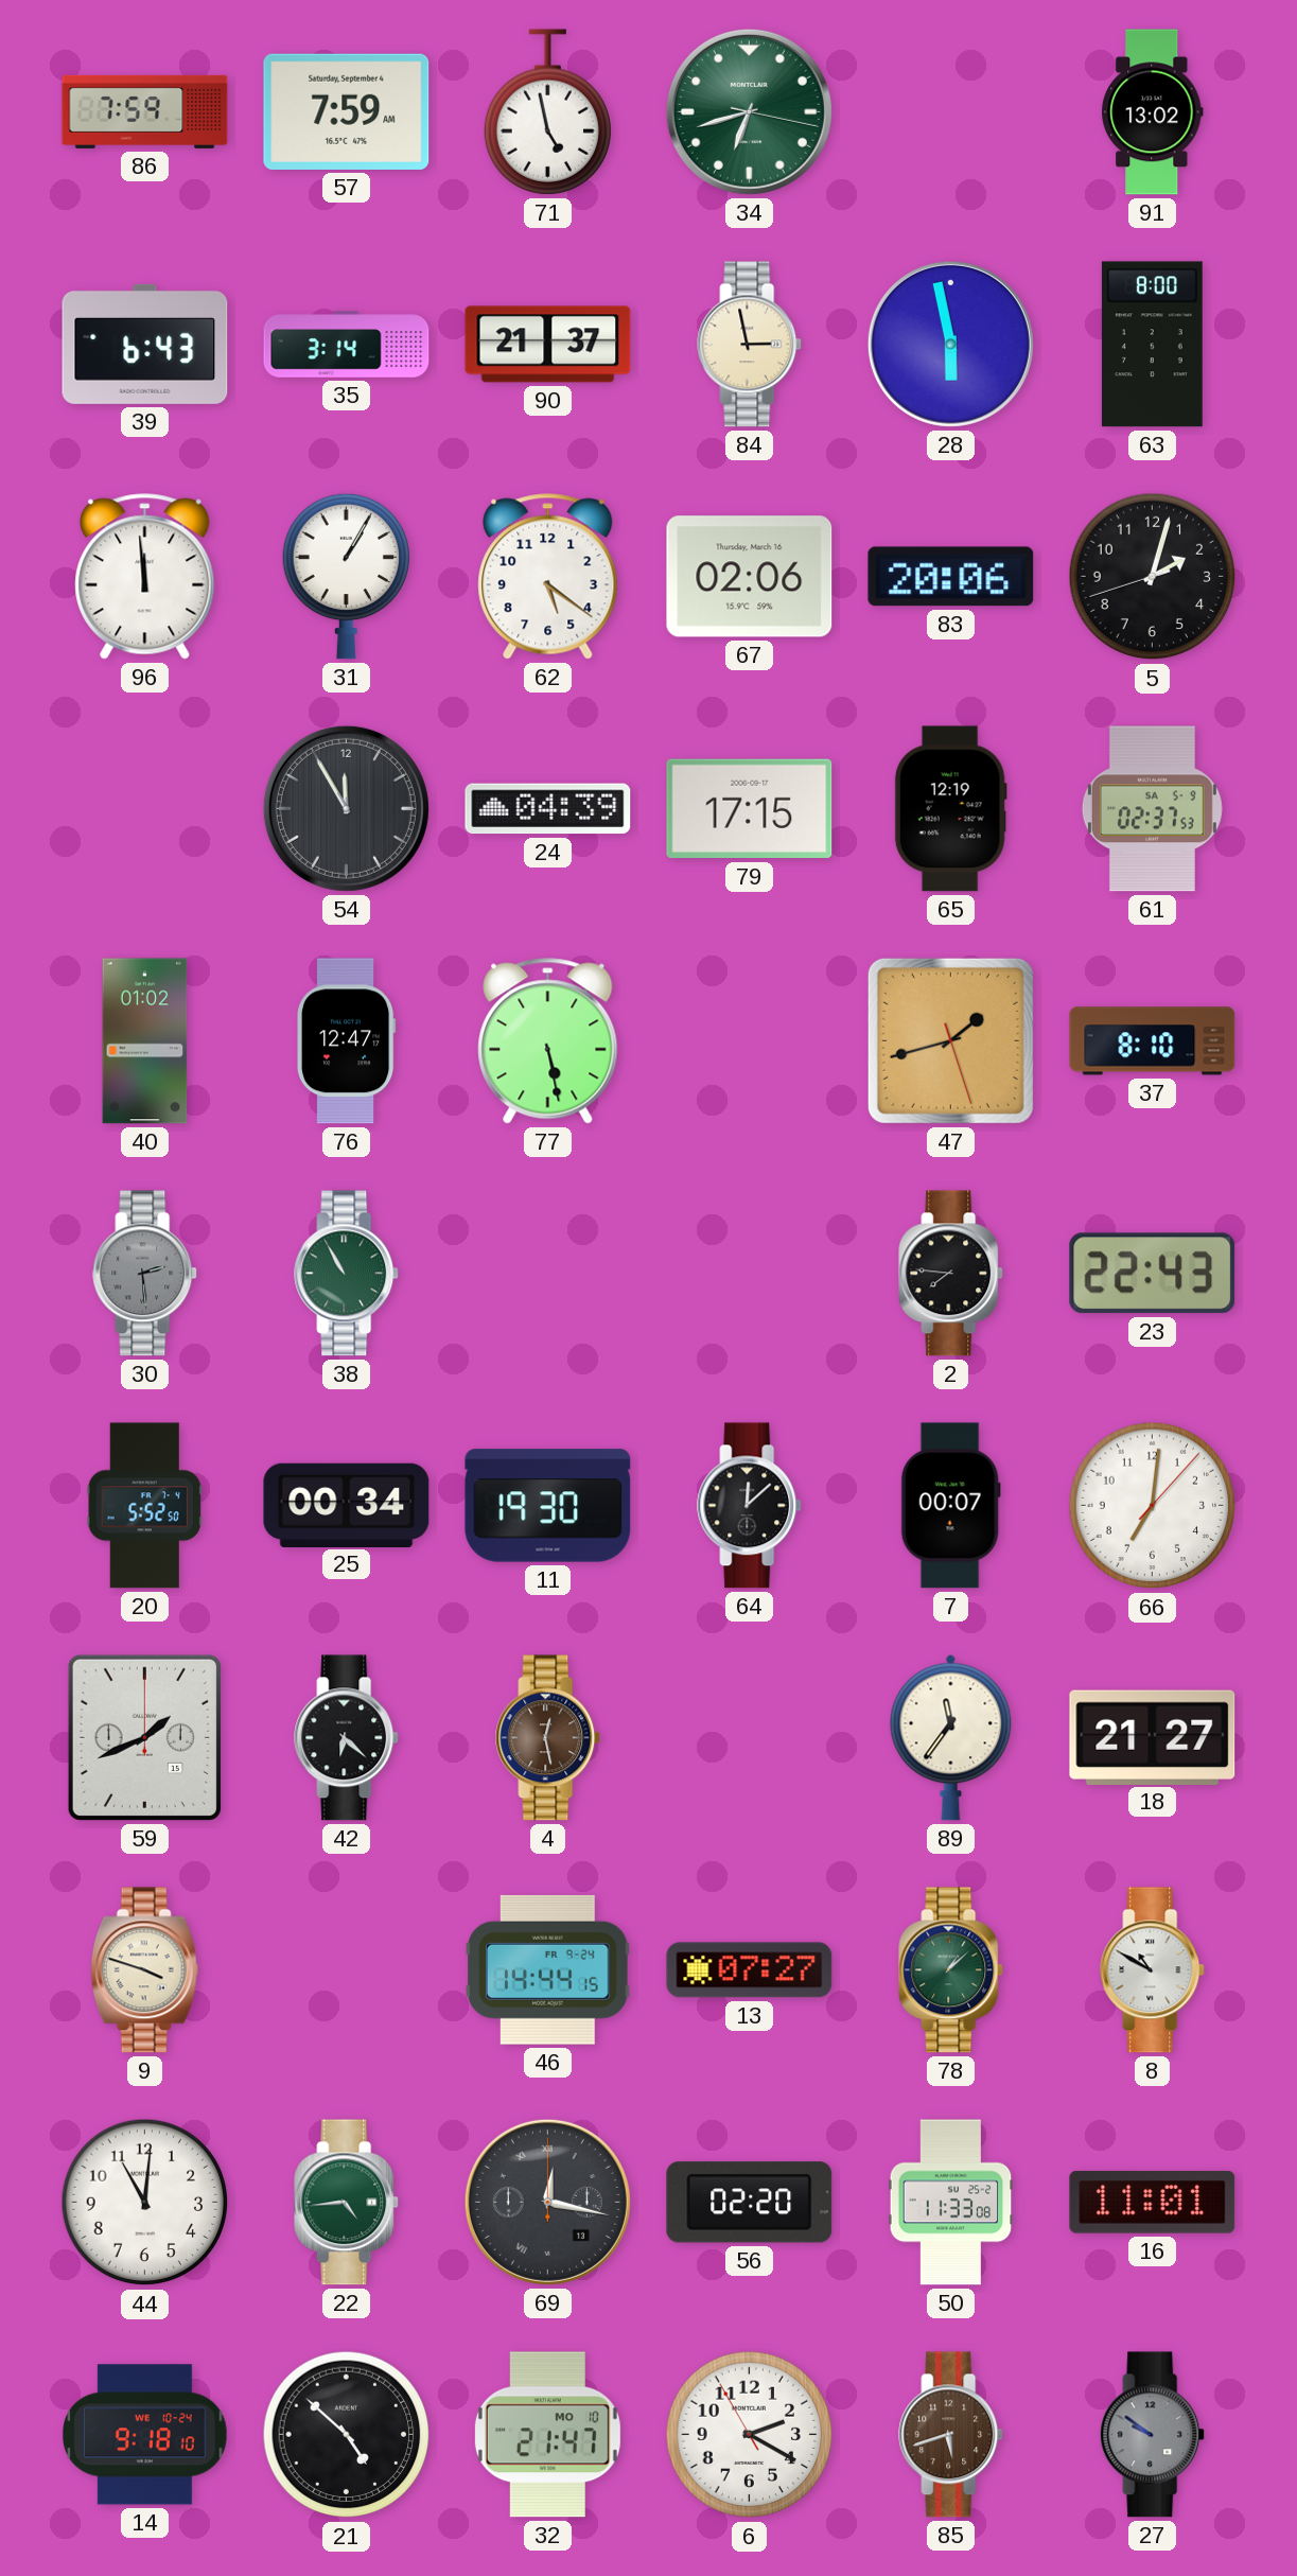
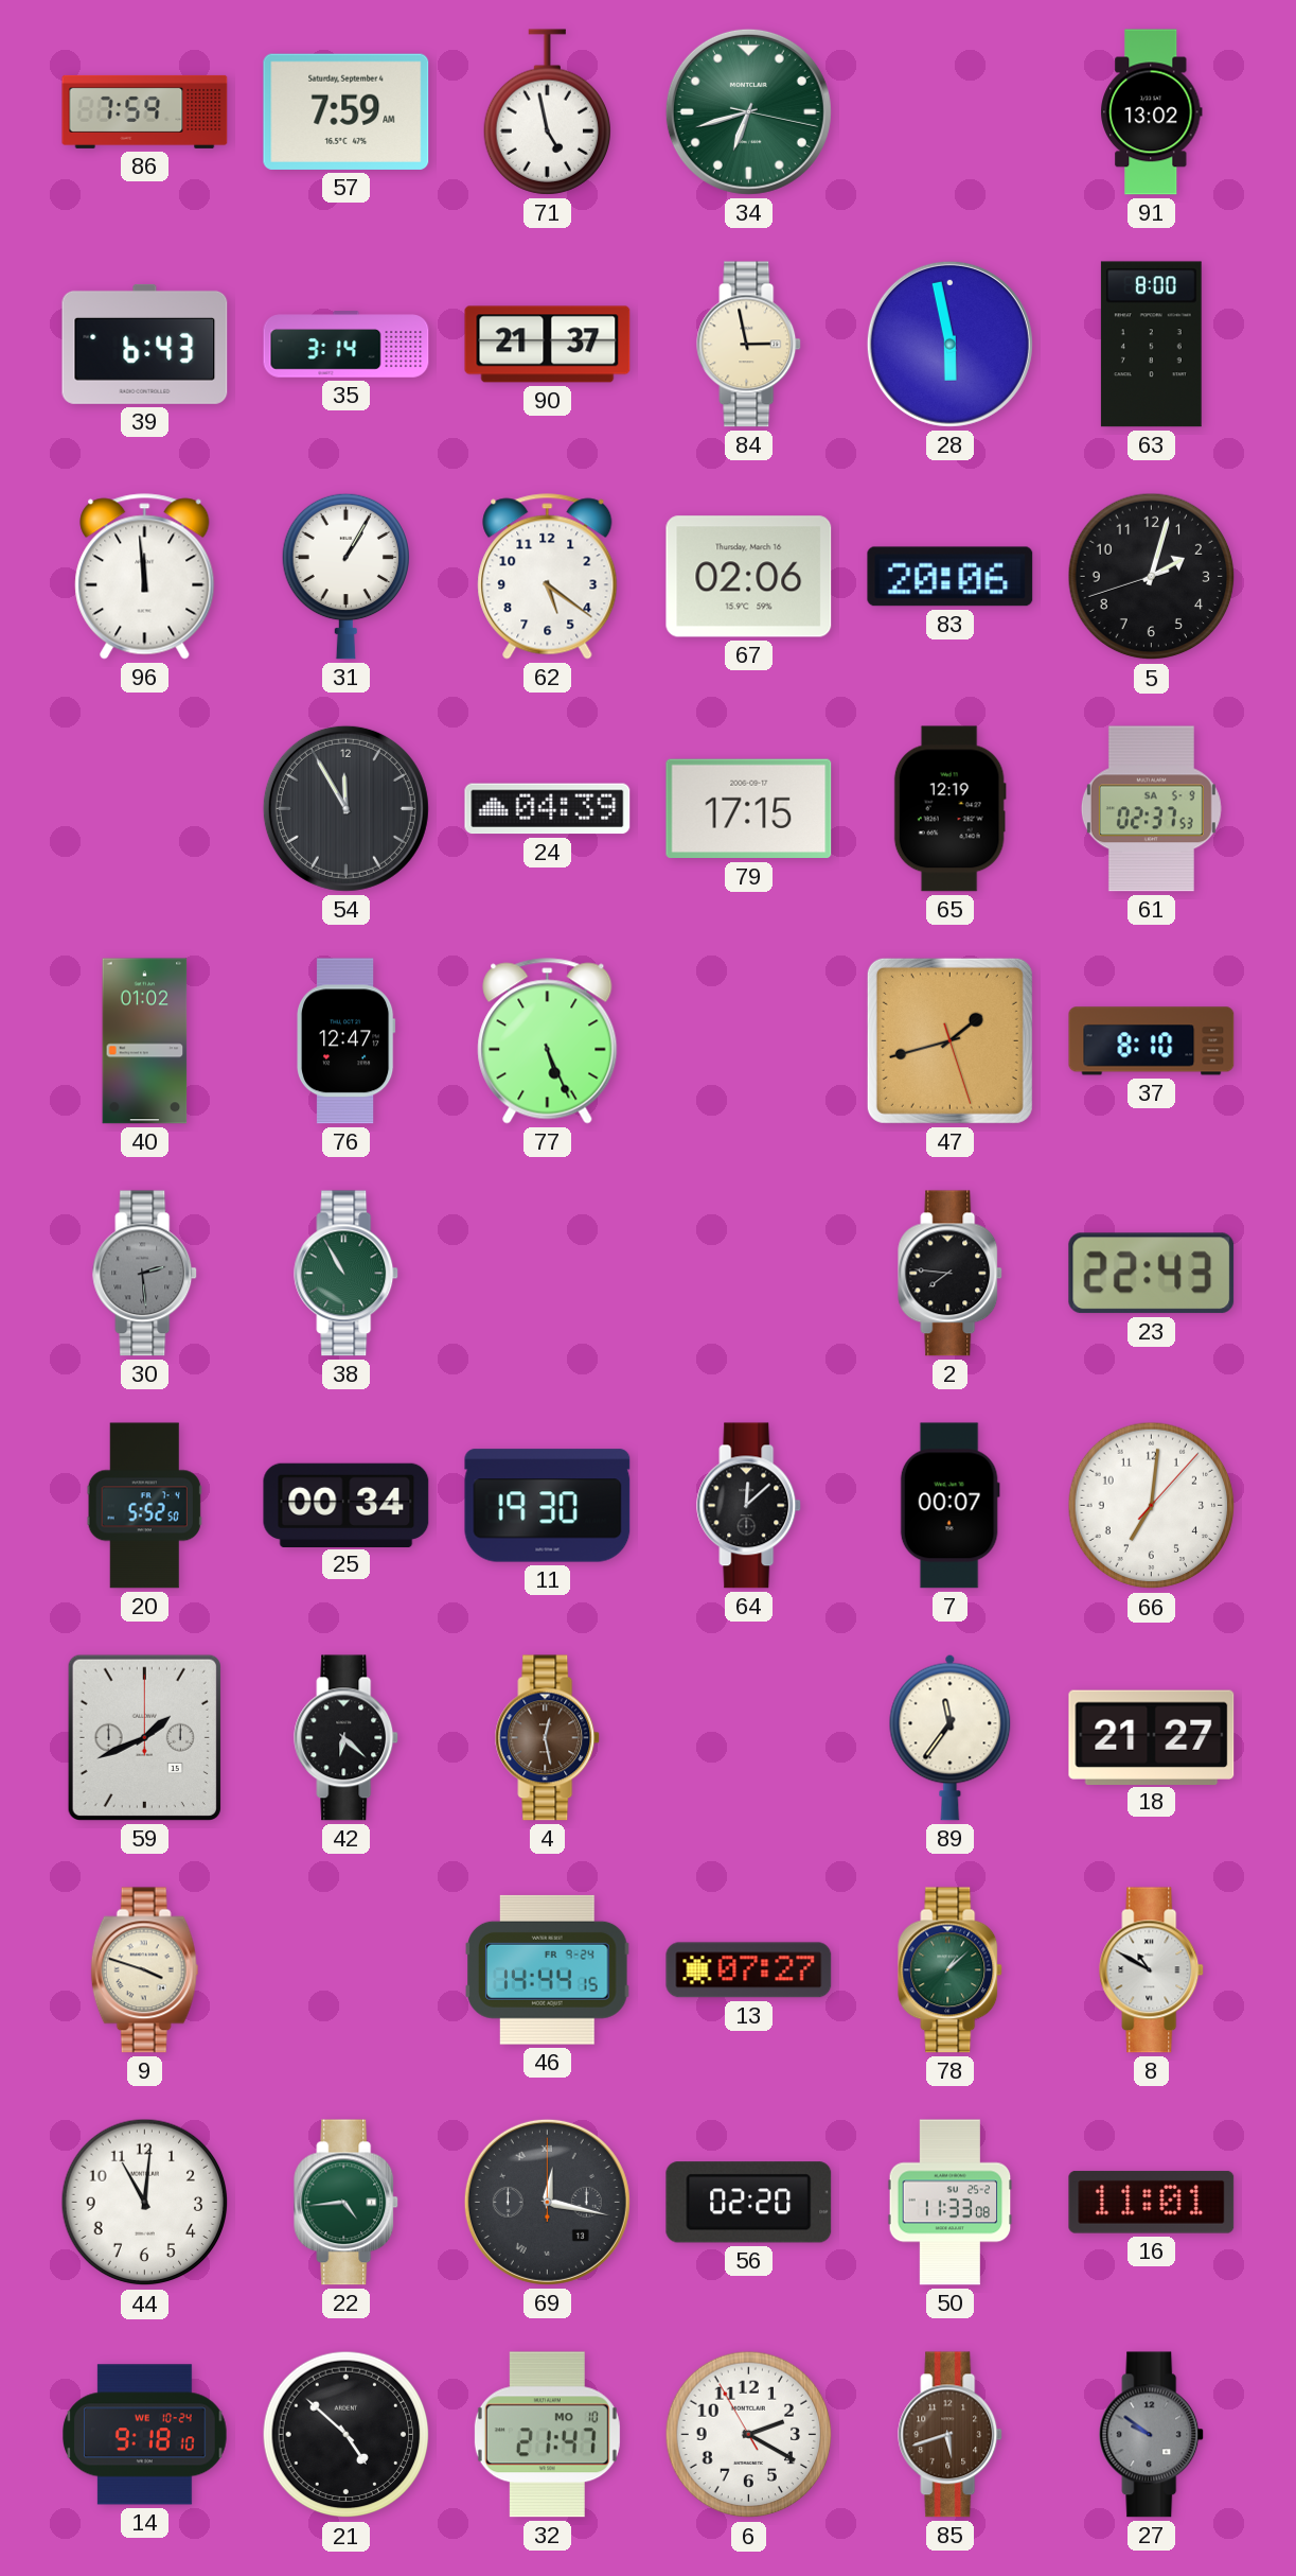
77: 5:28 -> 5:26 (548, 1041)
